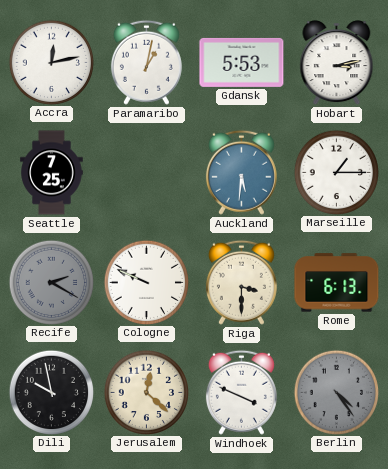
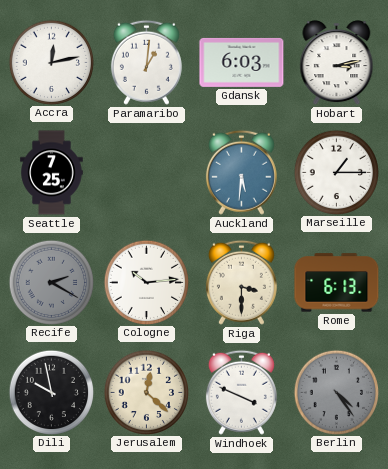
Paramaribo: 1:02 -> 1:01 (146, 62)
Gdansk: 5:53 -> 6:03 (242, 62)
Cologne: 9:49 -> 10:14 (146, 282)
